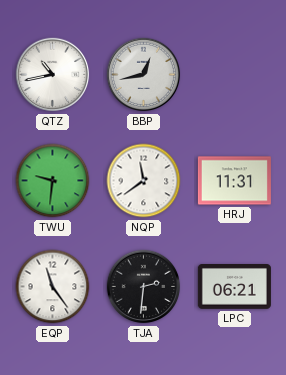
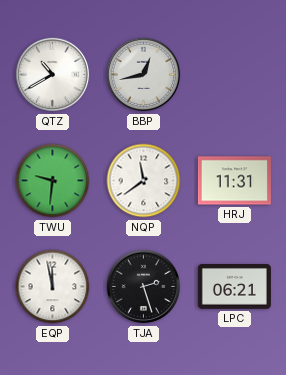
QTZ: 10:43 -> 10:40 (53, 75)
EQP: 11:24 -> 11:58 (53, 287)
TJA: 2:31 -> 2:27 (144, 287)
